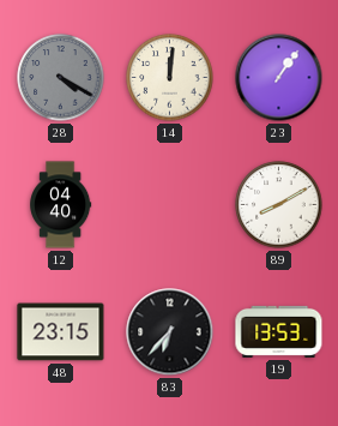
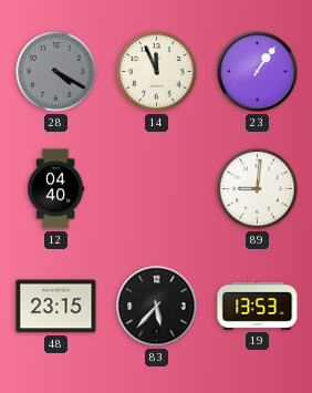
14: 12:01 -> 11:56 (157, 72)
89: 8:10 -> 9:01 (258, 189)
83: 6:37 -> 5:37 (157, 307)
